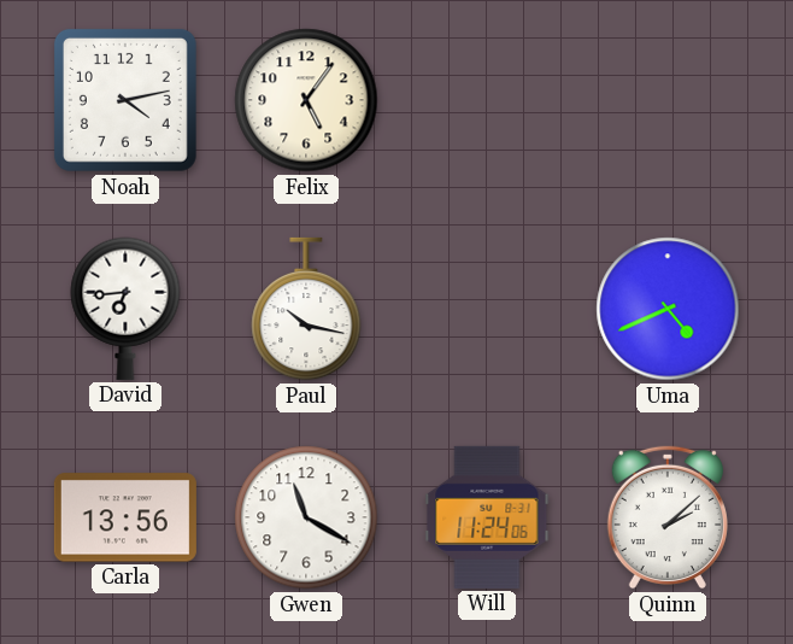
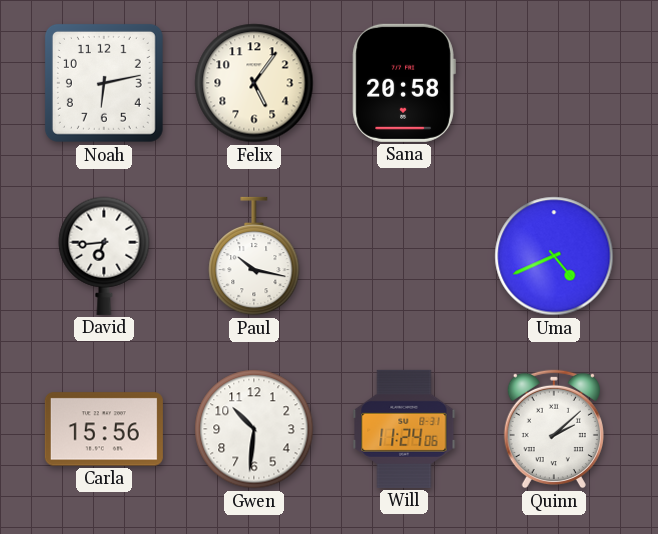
Noah: 4:13 -> 6:13 (104, 83)
Sana: none -> 20:58 (404, 83)
Carla: 13:56 -> 15:56 (104, 429)
Gwen: 11:20 -> 10:31 (254, 429)
